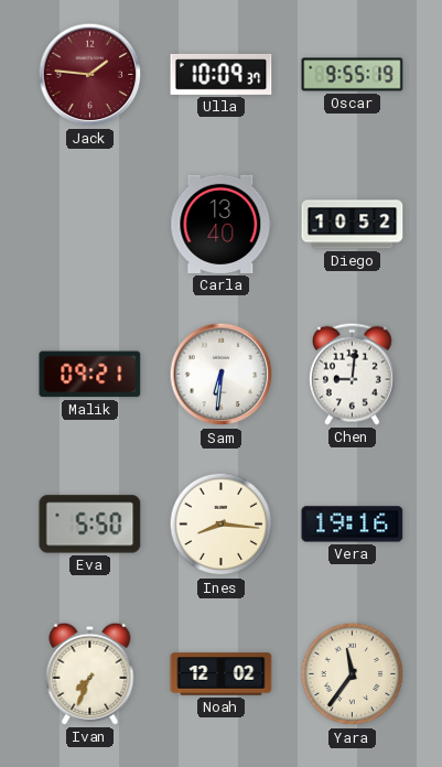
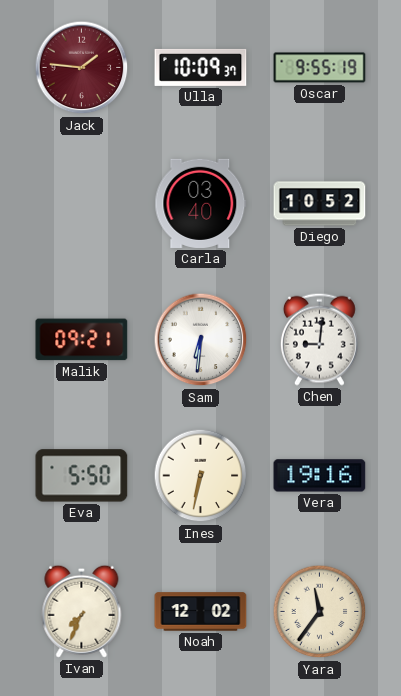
Carla: 13:40 -> 03:40 (201, 203)
Ines: 8:16 -> 6:32 (201, 476)
